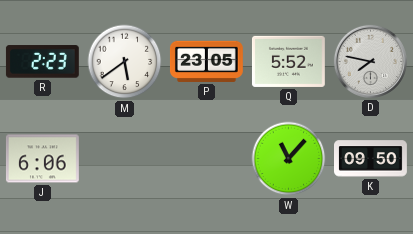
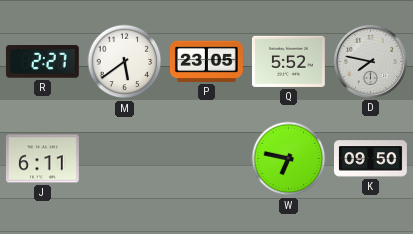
R: 2:23 -> 2:27 (42, 62)
J: 6:06 -> 6:11 (42, 159)
W: 11:07 -> 6:47 (289, 159)
